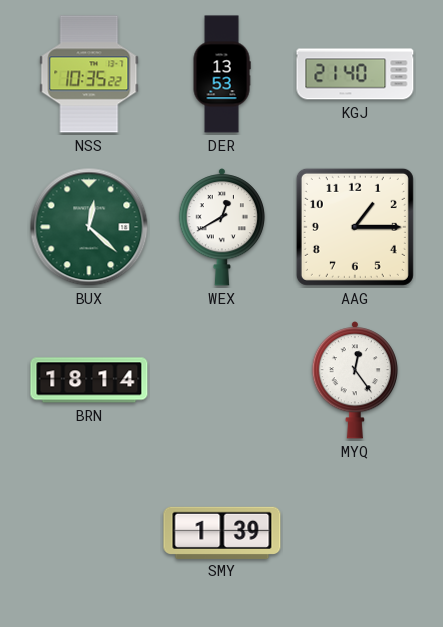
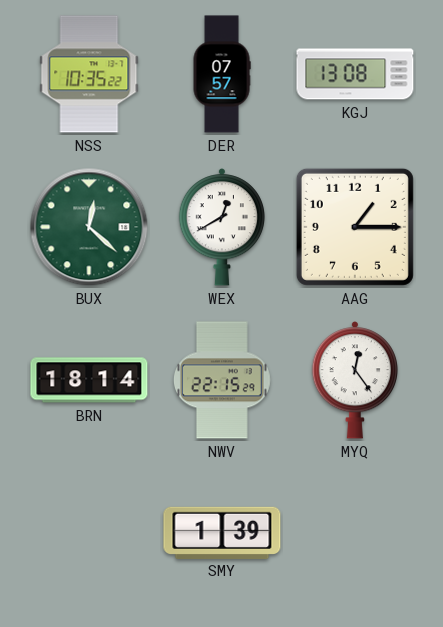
DER: 13:53 -> 07:57 (222, 74)
KGJ: 21:40 -> 13:08 (355, 74)
NWV: none -> 22:15 (222, 380)
